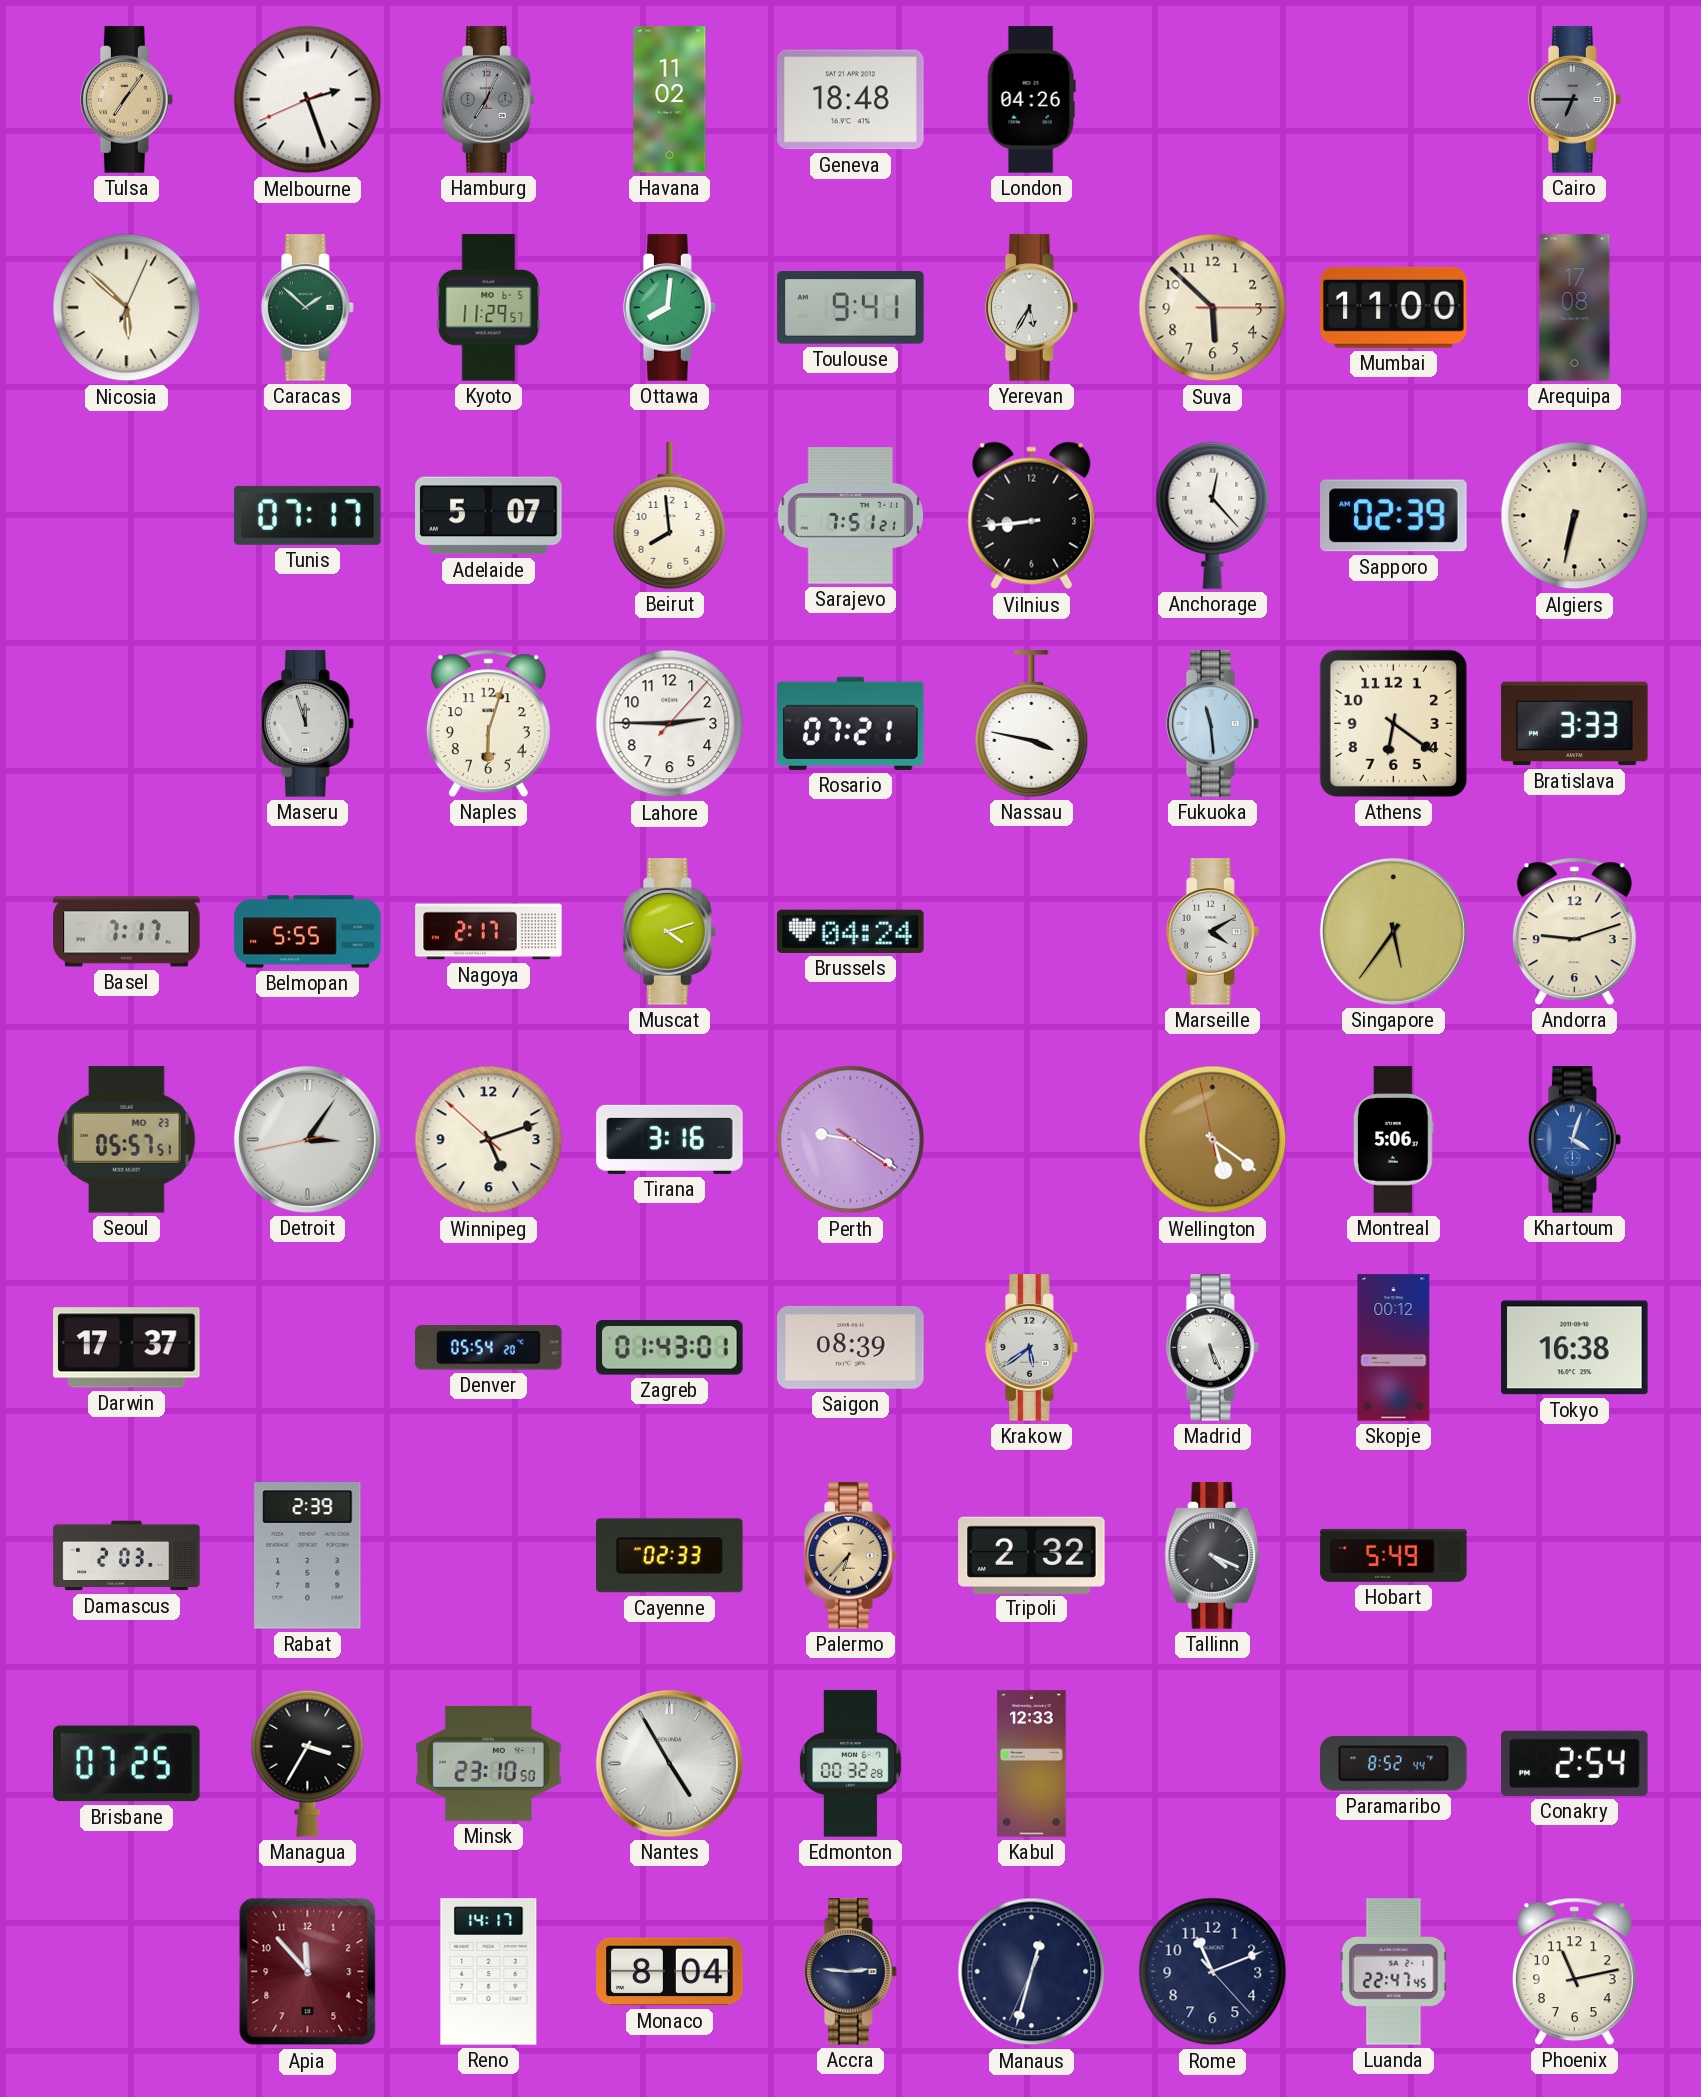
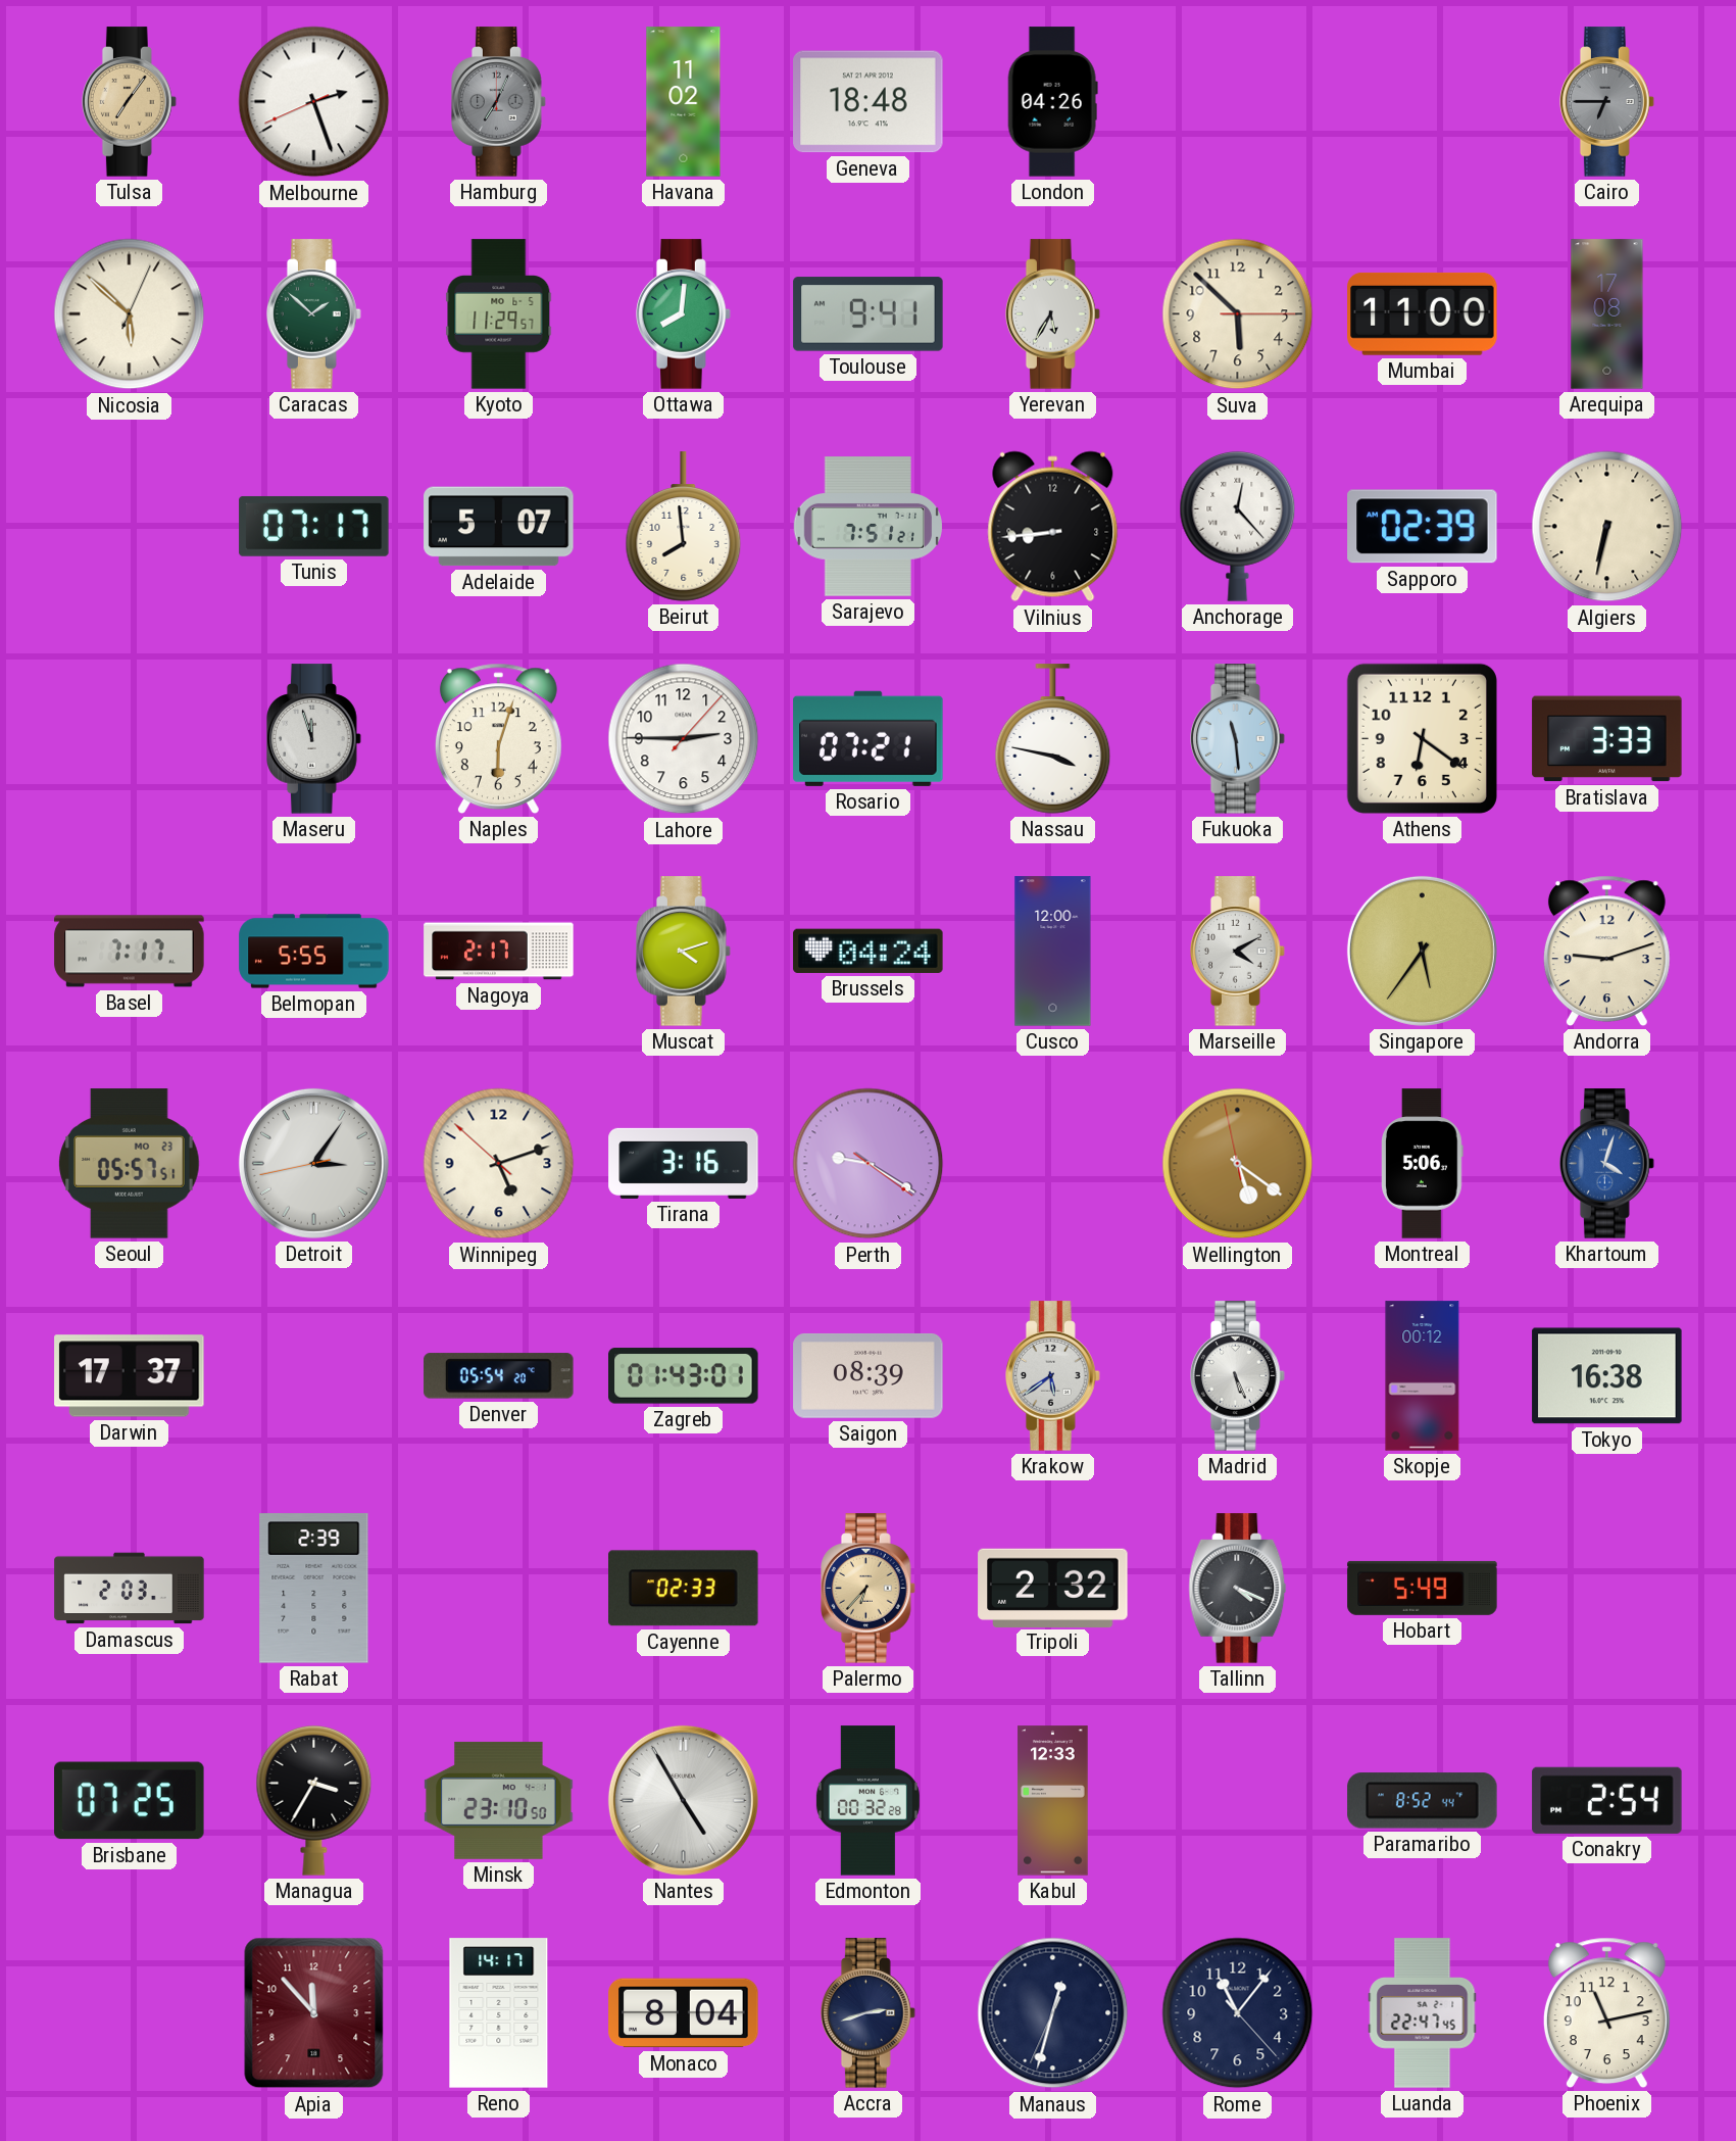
Cusco: none -> 12:00 (1053, 952)
Accra: 2:46 -> 2:42 (869, 2013)
Rome: 11:11 -> 11:06 (1238, 2013)
